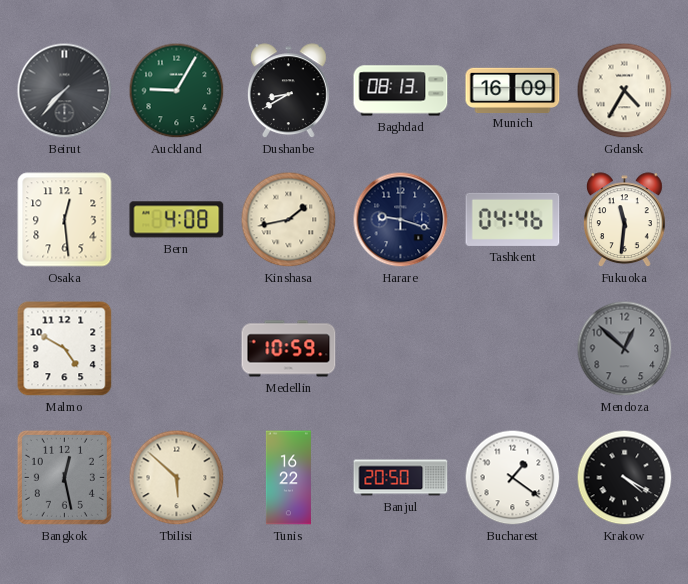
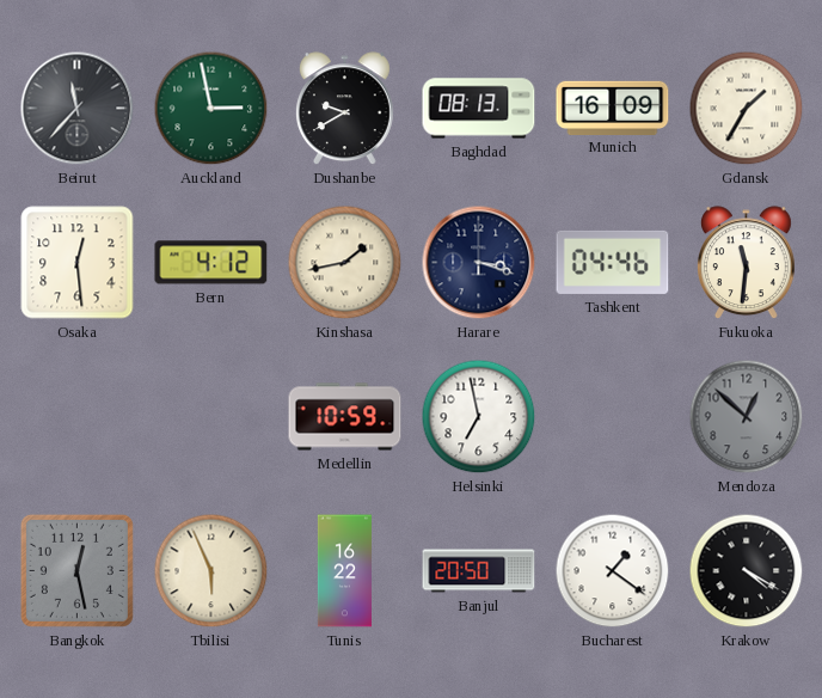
Beirut: 7:37 -> 11:37 (78, 109)
Auckland: 9:05 -> 2:58 (211, 109)
Dushanbe: 8:40 -> 9:40 (344, 109)
Gdansk: 4:35 -> 1:35 (747, 109)
Bern: 4:08 -> 4:12 (211, 263)
Harare: 9:18 -> 3:18 (479, 263)
Malmo: 4:50 -> none (65, 349)
Helsinki: none -> 6:58 (479, 417)
Tbilisi: 5:52 -> 5:56 (211, 571)
